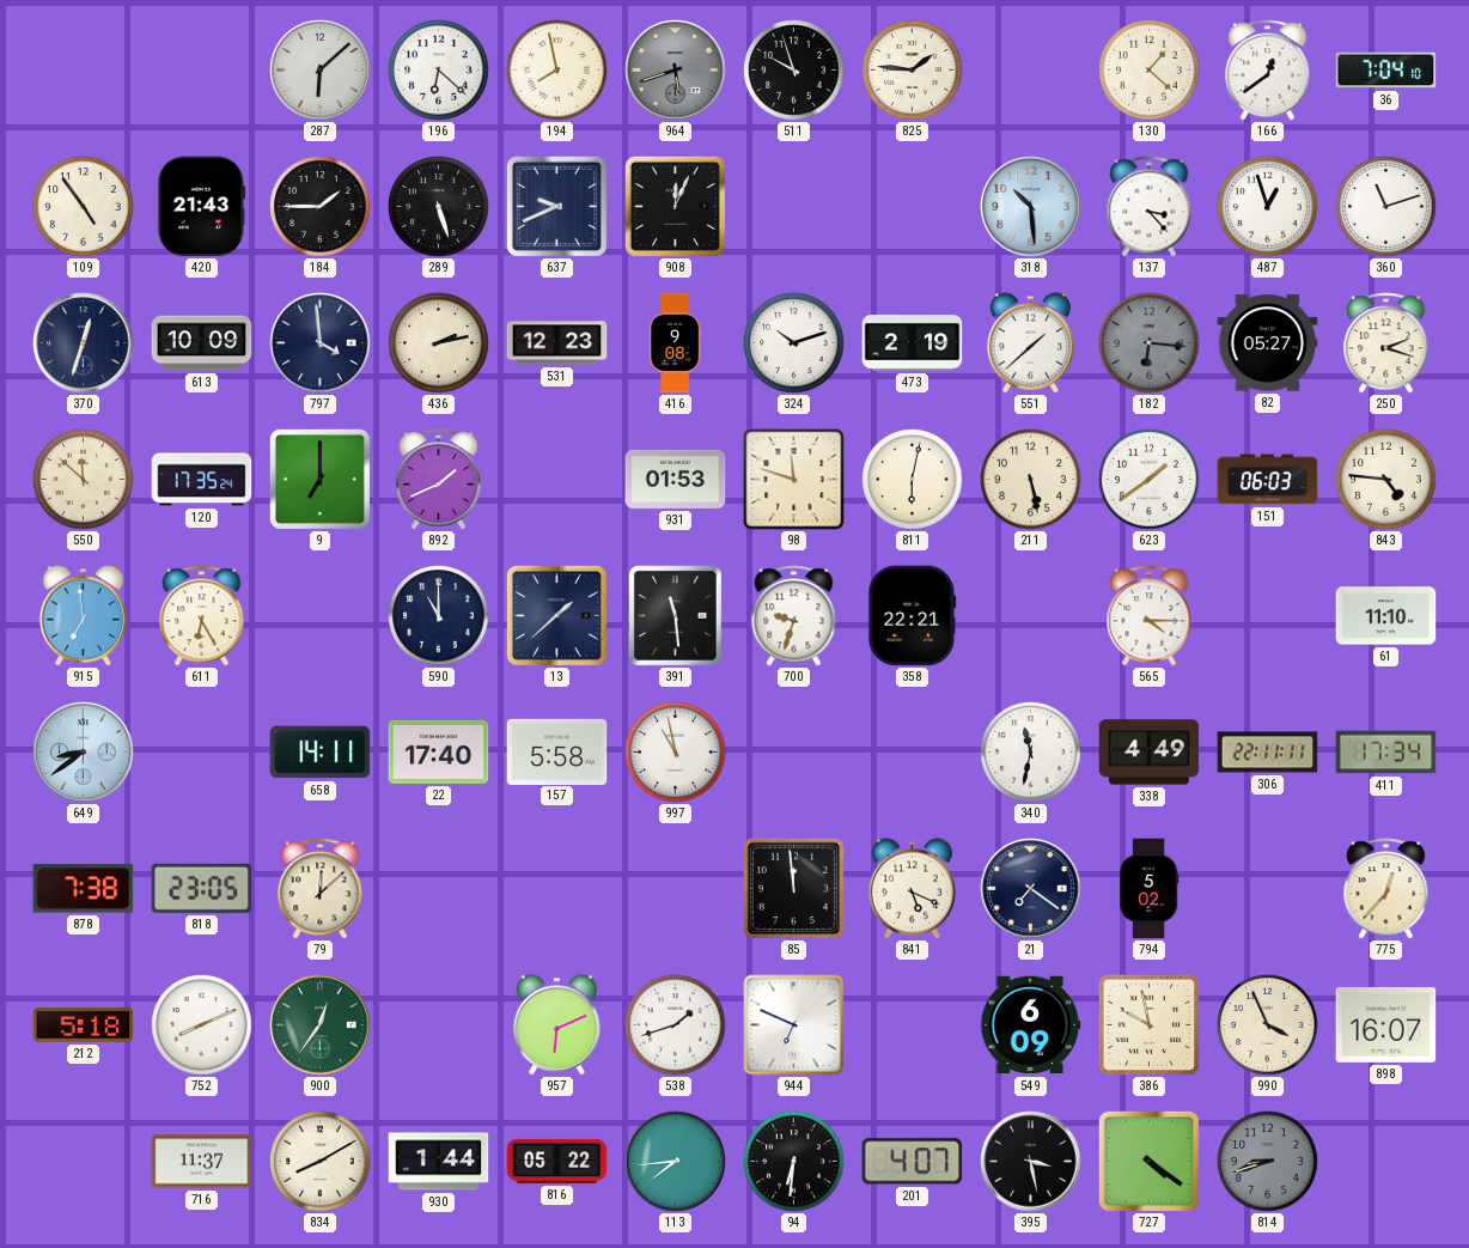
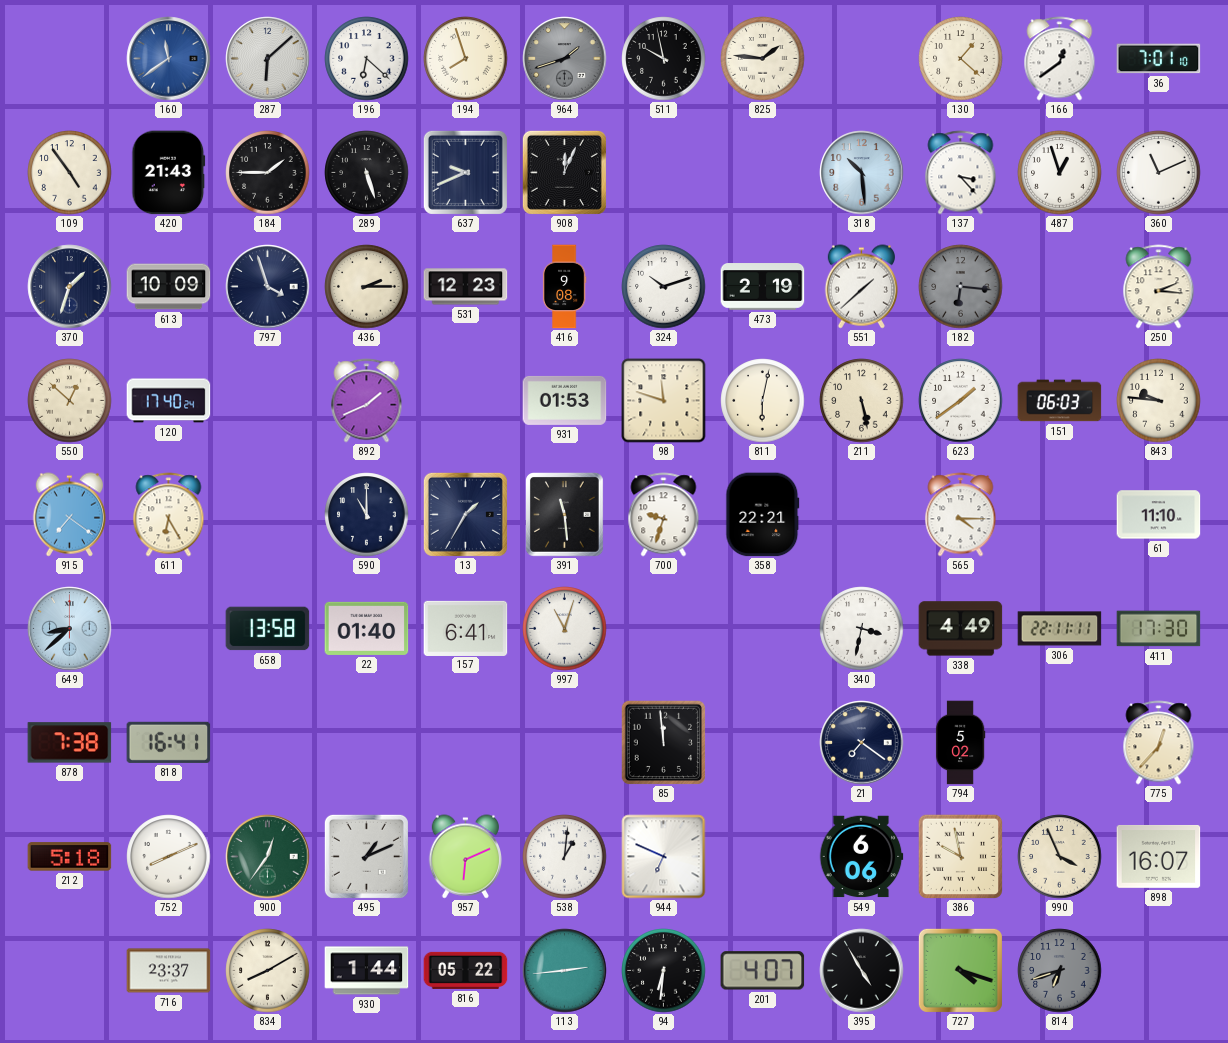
160: none -> 11:39 (169, 59)
194: 7:58 -> 7:57 (466, 59)
964: 5:42 -> 1:42 (565, 59)
511: 9:57 -> 9:58 (664, 59)
36: 7:04 -> 7:01 (1159, 59)
360: 11:12 -> 11:11 (1159, 173)
370: 12:33 -> 1:33 (70, 287)
797: 3:59 -> 3:57 (268, 287)
436: 2:13 -> 2:15 (367, 287)
82: 05:27 -> none (1268, 343)
250: 2:18 -> 2:16 (1159, 287)
550: 11:52 -> 12:52 (70, 401)
120: 17:35 -> 17:40 (169, 401)
9: 7:00 -> none (319, 479)
843: 4:46 -> 9:46 (1159, 401)
915: 6:59 -> 7:21 (69, 515)
13: 1:38 -> 1:35 (465, 514)
649: 8:39 -> 8:38 (70, 629)
658: 14:11 -> 13:58 (268, 629)
22: 17:40 -> 01:40 (367, 628)
157: 5:58 -> 6:41 (466, 628)
997: 10:58 -> 11:03 (565, 629)
340: 11:32 -> 3:32 (862, 629)
411: 17:34 -> 17:30 (1159, 629)
818: 23:05 -> 16:41 (169, 742)
79: 12:08 -> none (321, 889)
841: 5:19 -> none (912, 889)
495: none -> 1:11 (366, 856)
538: 1:42 -> 1:01 (565, 857)
549: 6:09 -> 6:06 (861, 857)
716: 11:37 -> 23:37 (169, 971)
113: 7:44 -> 2:44 (565, 971)
395: 3:28 -> 4:55 (862, 971)
727: 4:21 -> 4:18 (960, 970)
814: 8:42 -> 6:42 (1060, 971)
